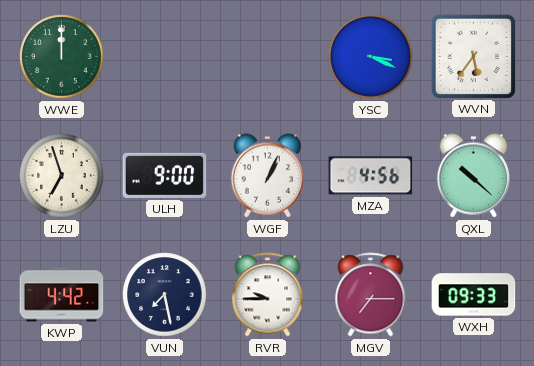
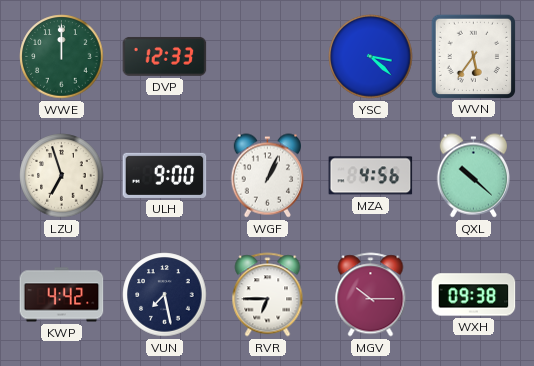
DVP: none -> 12:33 (165, 56)
YSC: 3:19 -> 3:22 (371, 57)
RVR: 9:45 -> 6:45 (268, 295)
MGV: 7:15 -> 10:15 (371, 295)
WXH: 09:33 -> 09:38 (474, 295)
